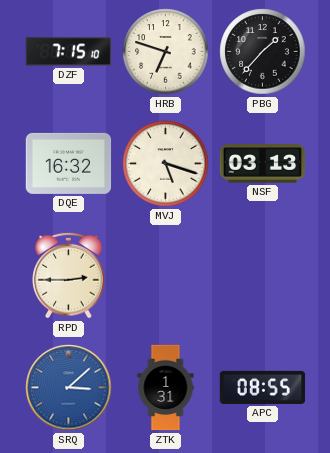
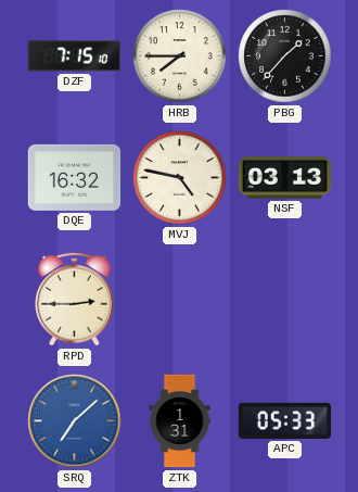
HRB: 6:48 -> 7:45 (180, 56)
MVJ: 5:18 -> 4:47 (180, 178)
SRQ: 3:08 -> 7:08 (75, 421)
APC: 08:55 -> 05:33 (285, 420)
